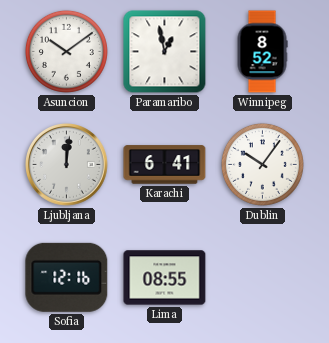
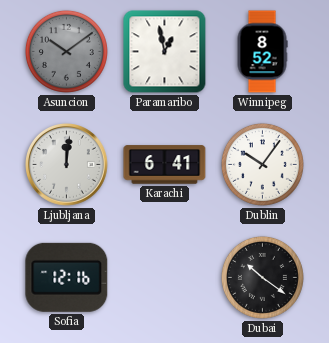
Asuncion dial: white -> grey (66, 51)
Lima: 08:55 -> none (165, 278)
Dubai: none -> 10:21 (262, 277)
